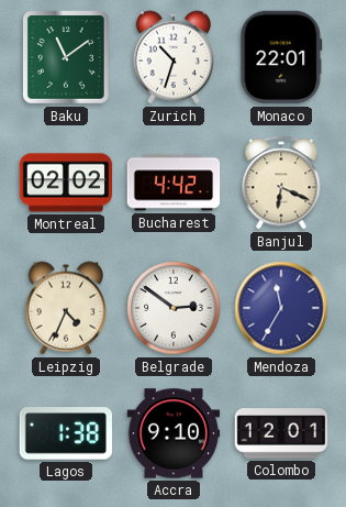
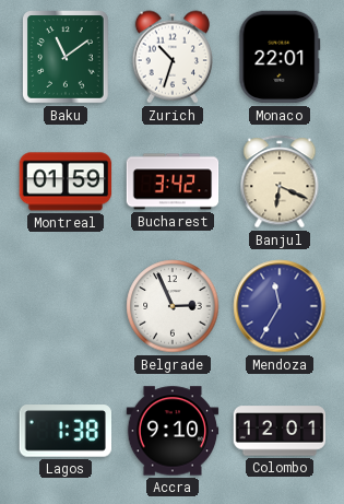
Montreal: 02:02 -> 01:59 (66, 181)
Bucharest: 4:42 -> 3:42 (173, 181)
Leipzig: 4:34 -> none (65, 308)
Belgrade: 2:51 -> 2:56 (173, 306)
